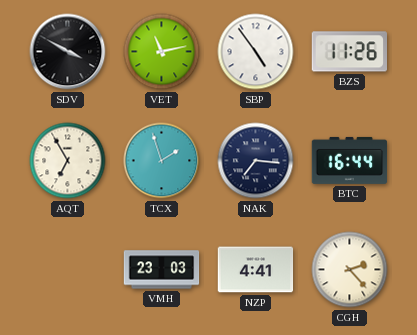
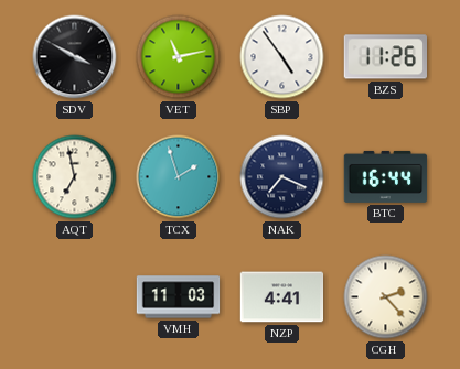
AQT: 6:55 -> 6:58 (75, 177)
NAK: 7:16 -> 7:19 (282, 177)
VMH: 23:03 -> 11:03 (179, 297)
